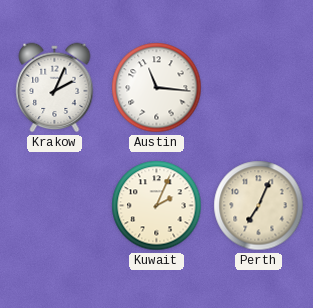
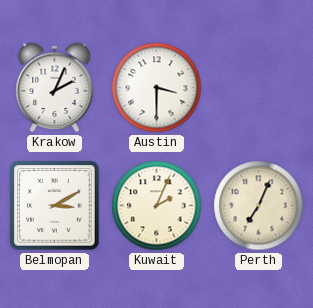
Austin: 11:16 -> 3:30 (157, 88)
Belmopan: none -> 3:10 (55, 206)
